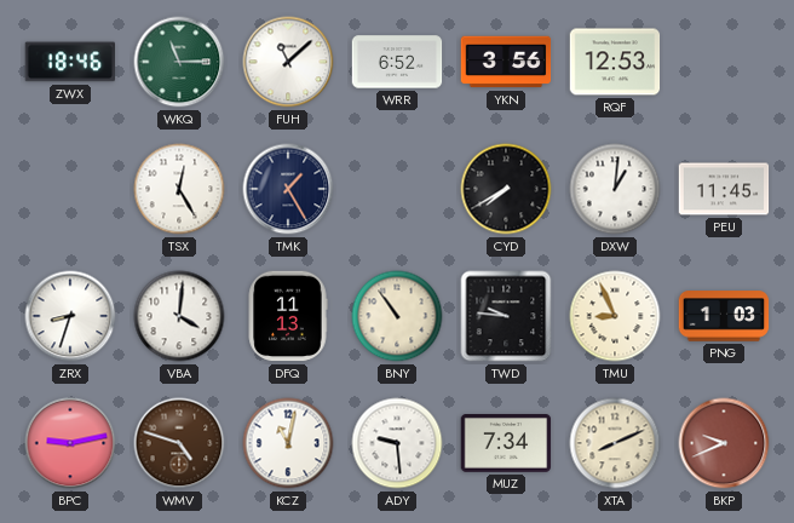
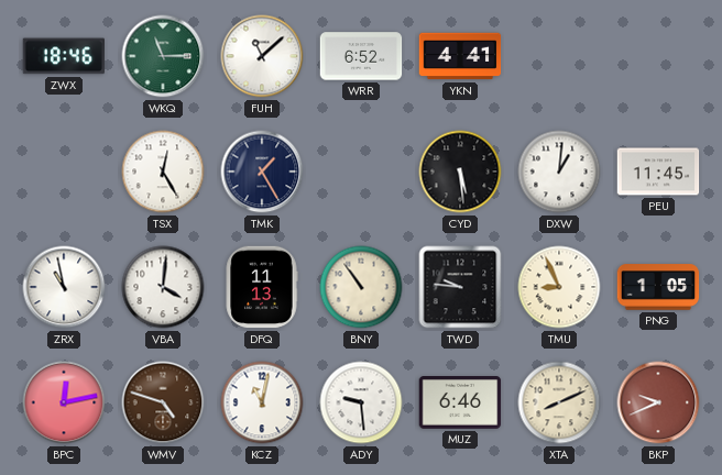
YKN: 3:56 -> 4:41 (460, 56)
RQF: 12:53 -> none (615, 62)
CYD: 7:40 -> 5:29 (460, 172)
ZRX: 8:33 -> 10:58 (64, 287)
PNG: 1:03 -> 1:05 (658, 287)
BPC: 9:13 -> 12:13 (64, 402)
MUZ: 7:34 -> 6:46 (460, 404)
